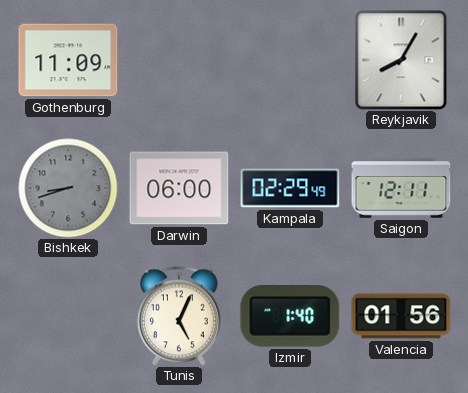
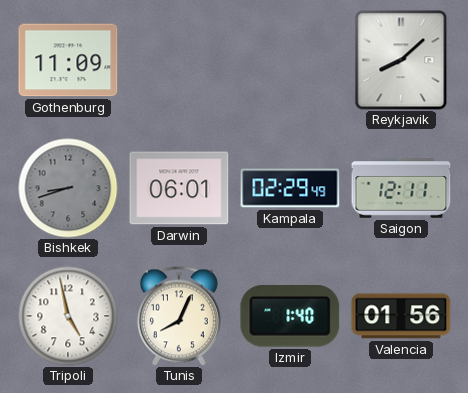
Reykjavik: 8:05 -> 8:08 (401, 60)
Darwin: 06:00 -> 06:01 (179, 188)
Tripoli: none -> 4:58 (68, 316)
Tunis: 5:04 -> 8:04 (179, 316)
